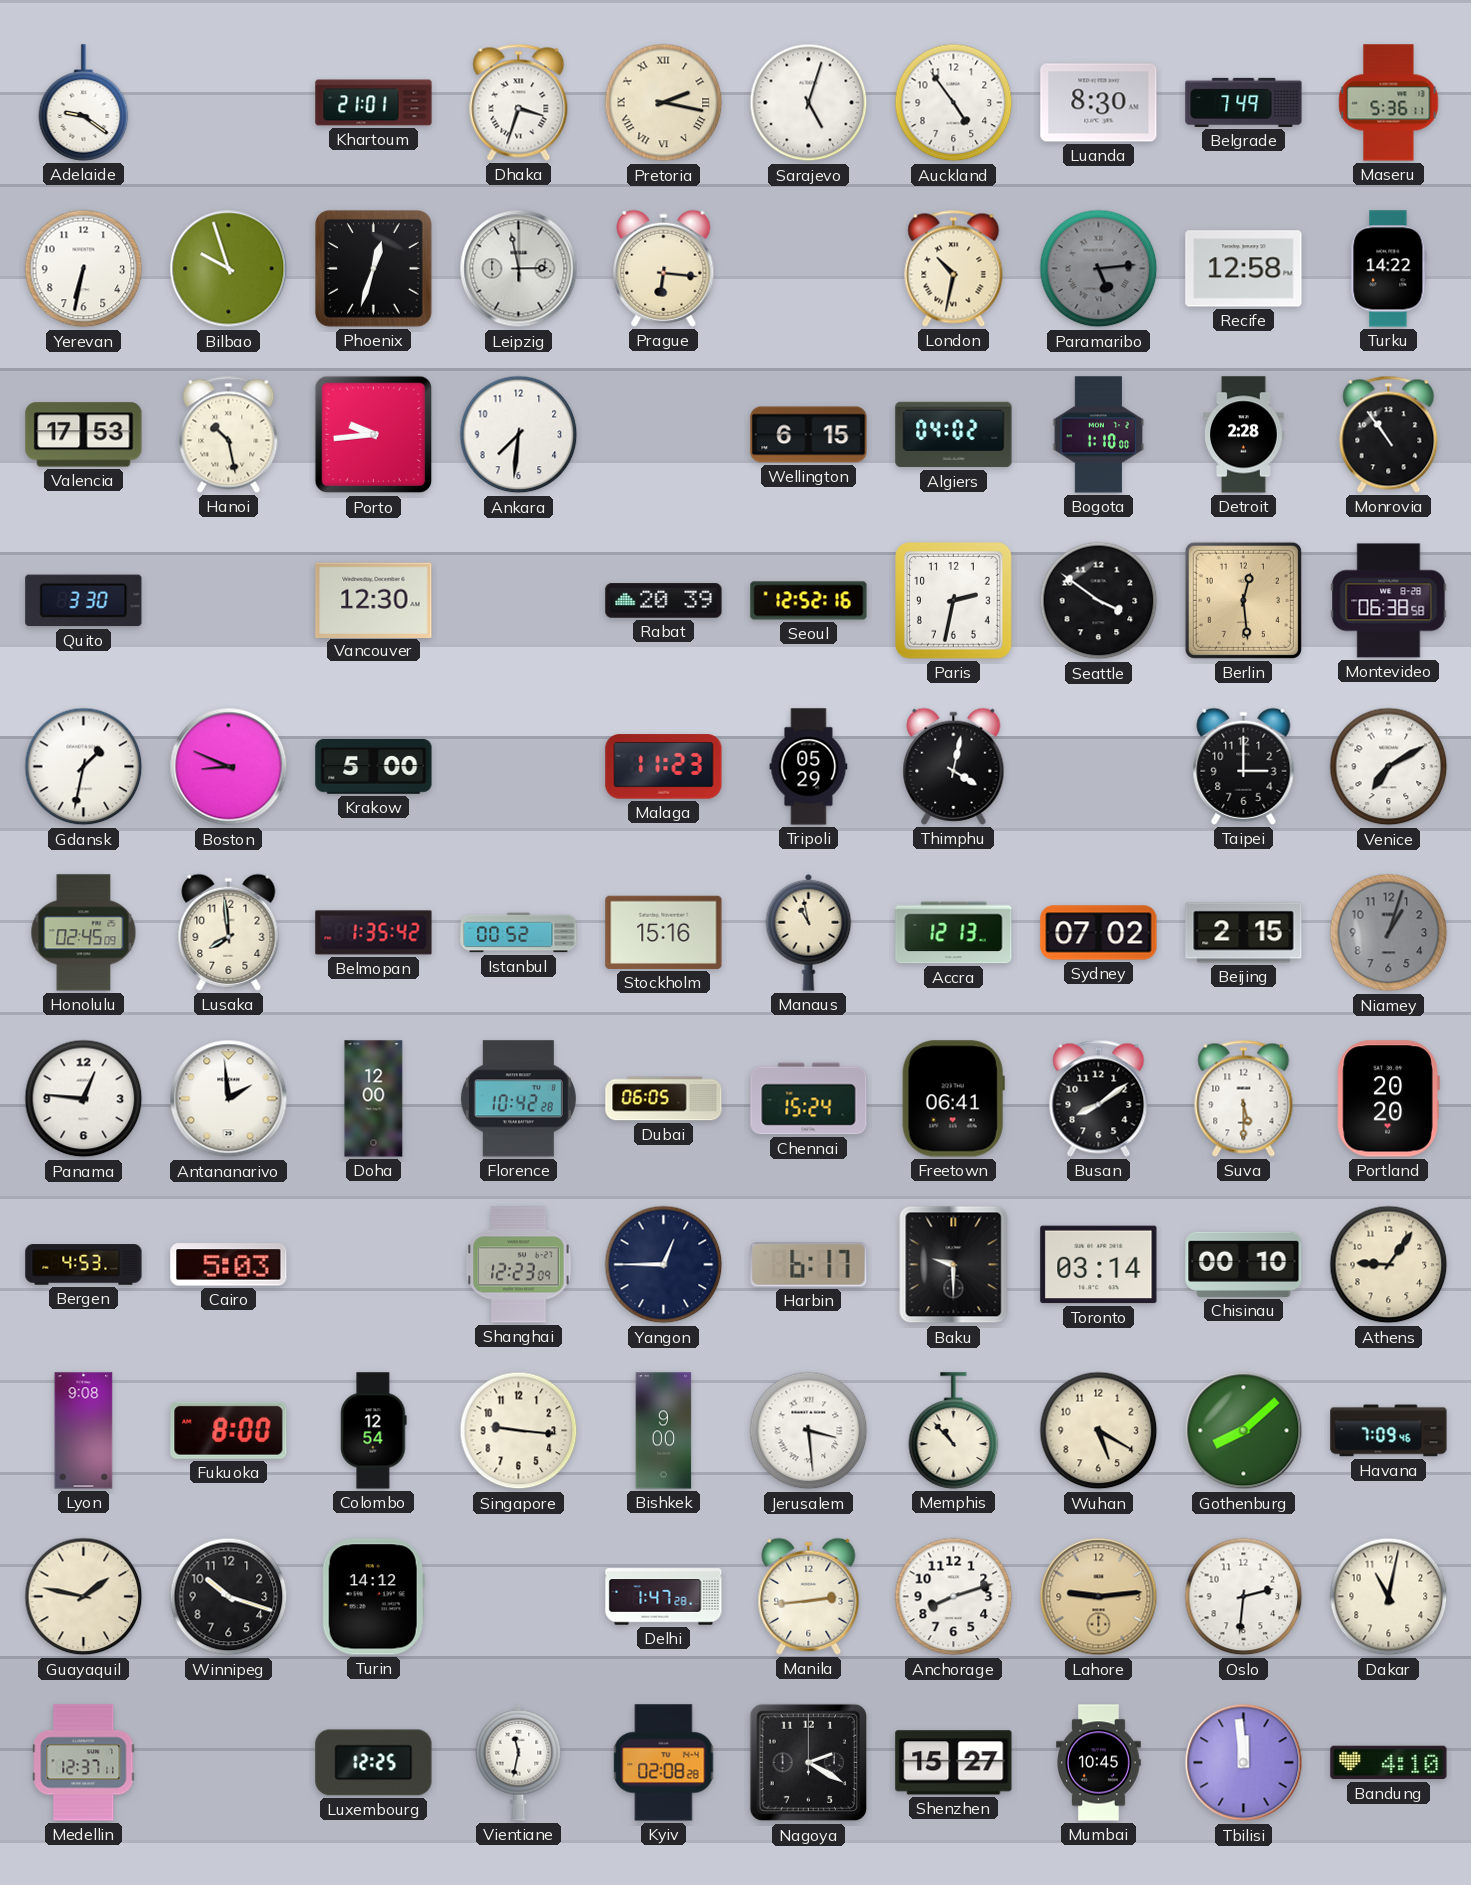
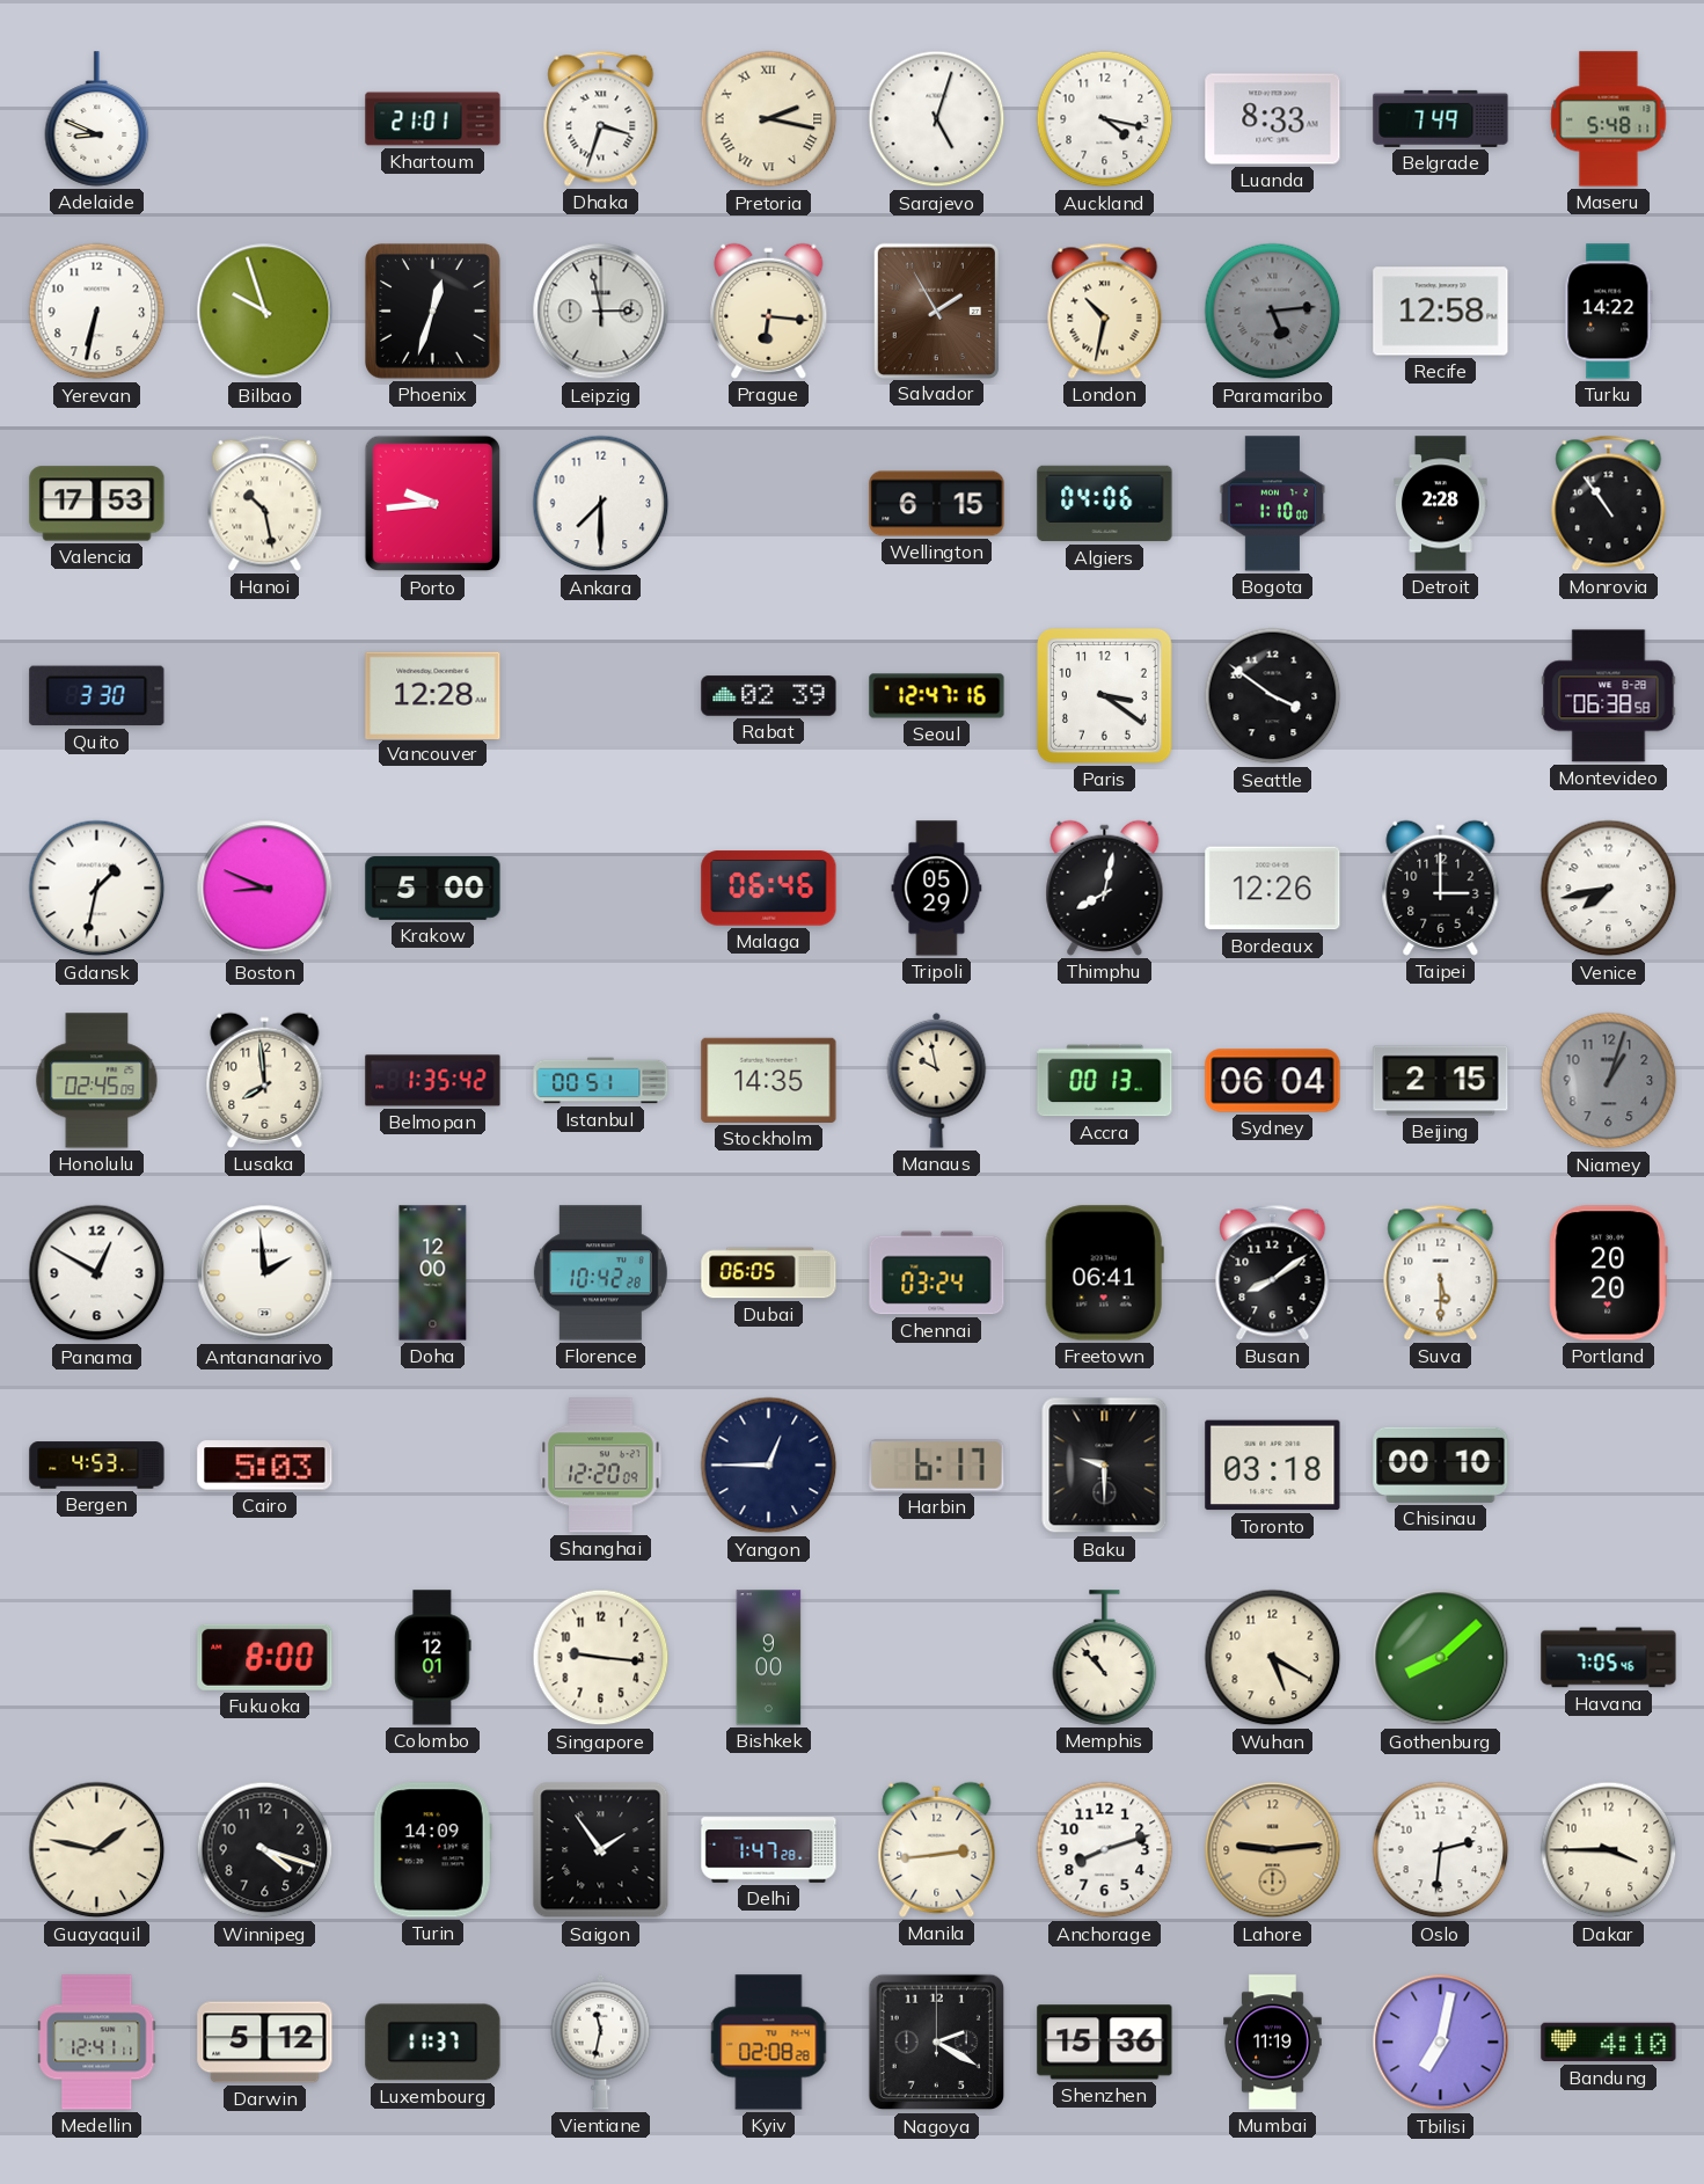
Adelaide: 9:21 -> 8:49 (97, 119)
Auckland: 4:54 -> 4:17 (1105, 119)
Luanda: 8:30 -> 8:33 (1273, 119)
Maseru: 5:36 -> 5:48 (1609, 119)
Salvador: none -> 1:55 (936, 311)
Ankara: 7:31 -> 7:30 (601, 504)
Algiers: 04:02 -> 04:06 (1105, 504)
Vancouver: 12:30 -> 12:28 (433, 695)
Rabat: 20:39 -> 02:39 (769, 696)
Seoul: 12:52 -> 12:47 (937, 696)
Paris: 2:32 -> 3:21 (1105, 696)
Berlin: 12:29 -> none (1243, 600)
Malaga: 11:23 -> 06:46 (769, 889)
Thimphu: 4:02 -> 8:02 (1105, 888)
Bordeaux: none -> 12:26 (1273, 889)
Venice: 7:10 -> 7:43 (1609, 889)
Istanbul: 00:52 -> 00:51 (601, 1081)
Stockholm: 15:16 -> 14:35 (769, 1080)
Manaus: 10:58 -> 9:58 (937, 1080)
Accra: 12:13 -> 00:13 (1105, 1081)
Sydney: 07:02 -> 06:04 (1273, 1081)
Panama: 12:46 -> 12:50 (97, 1273)
Chennai: 15:24 -> 03:24 (937, 1273)
Shanghai: 12:23 -> 12:20 (601, 1466)
Toronto: 03:14 -> 03:18 (1273, 1466)
Athens: 9:06 -> none (1389, 1265)
Lyon: 9:08 -> none (84, 1431)
Colombo: 12:54 -> 12:01 (433, 1658)
Jerusalem: 3:29 -> none (809, 1431)
Havana: 7:09 -> 7:05 (1609, 1658)
Winnipeg: 10:18 -> 4:18 (265, 1850)
Turin: 14:12 -> 14:09 (432, 1850)
Saigon: none -> 1:54 (601, 1850)
Dakar: 11:02 -> 3:45 (1609, 1850)
Medellin: 12:37 -> 12:41 (97, 2043)
Darwin: none -> 5:12 (265, 2043)
Luxembourg: 12:25 -> 11:37 (433, 2043)
Shenzhen: 15:27 -> 15:36 (1105, 2043)
Mumbai: 10:45 -> 11:19 (1273, 2043)
Tbilisi: 11:59 -> 7:02 (1441, 2043)
